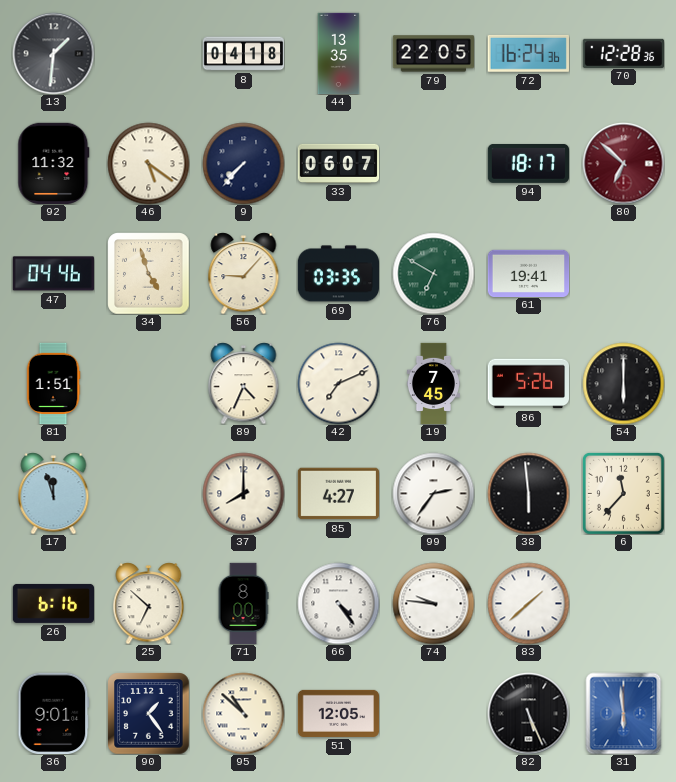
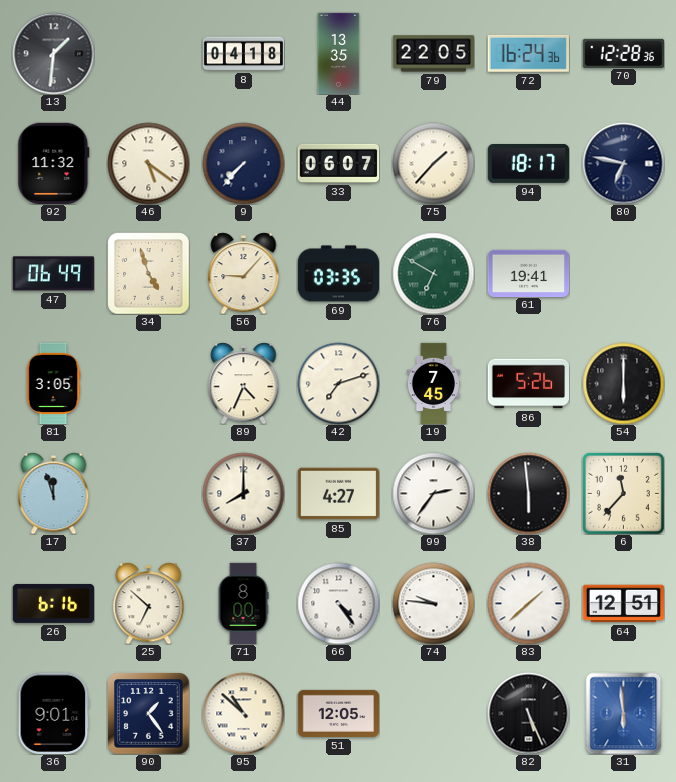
75: none -> 1:37 (433, 163)
80: 6:52 -> 6:47 (623, 163)
80 dial: burgundy -> navy (623, 163)
47: 04:46 -> 06:49 (53, 274)
81: 1:51 -> 3:05 (53, 383)
42: 7:11 -> 7:12 (338, 383)
64: none -> 12:51 (623, 604)
